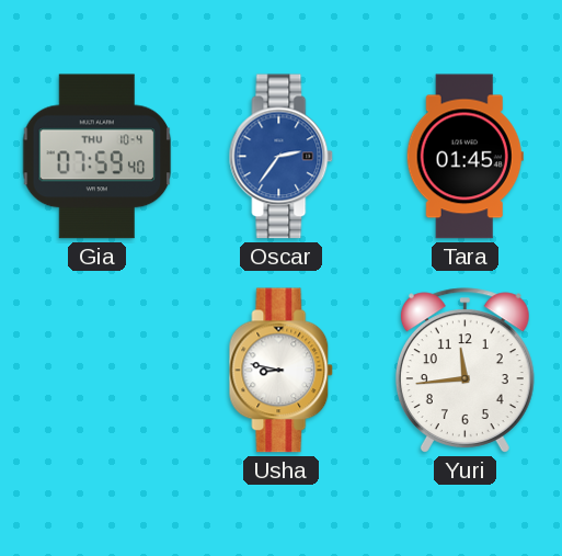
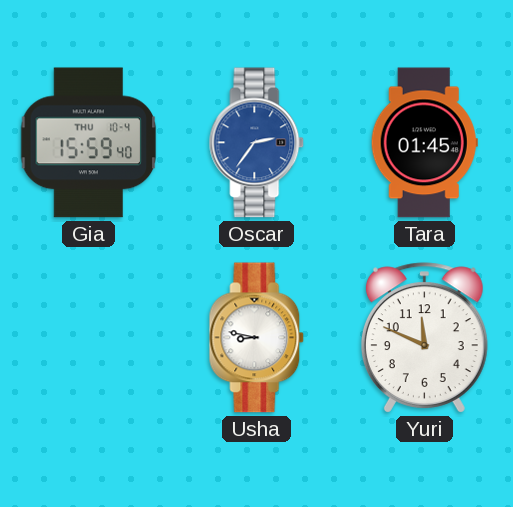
Gia: 07:59 -> 15:59 (89, 143)
Yuri: 11:44 -> 11:49 (424, 338)
